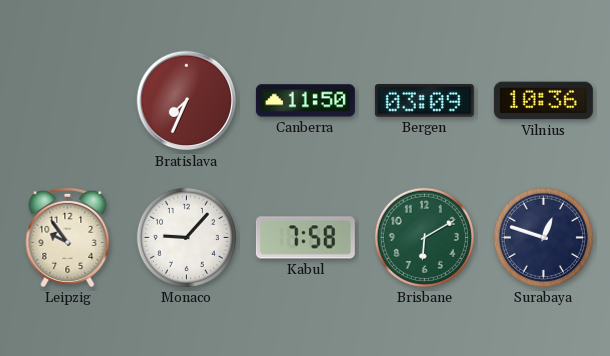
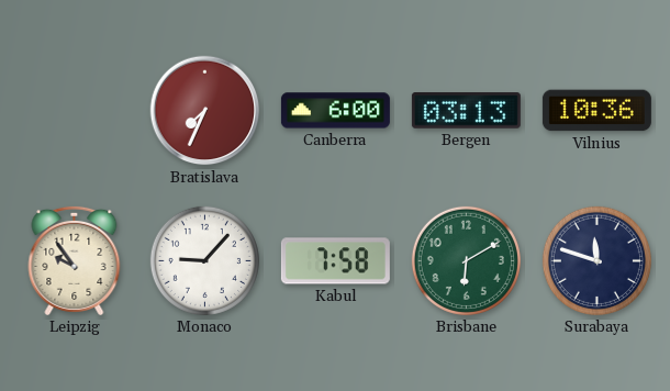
Canberra: 11:50 -> 6:00 (335, 111)
Bergen: 03:09 -> 03:13 (466, 111)
Surabaya: 12:48 -> 11:48 (596, 260)
